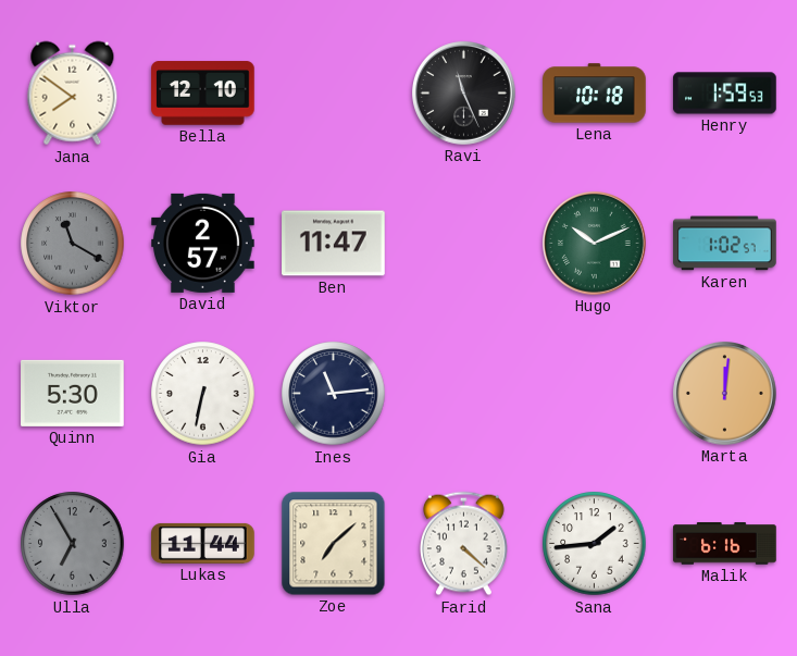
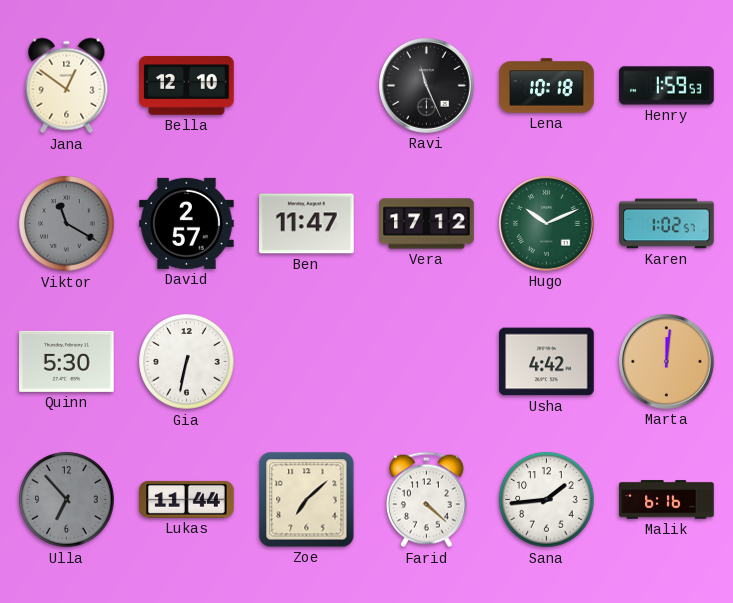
Jana: 7:51 -> 12:51 (67, 86)
Vera: none -> 17:12 (427, 224)
Ines: 11:14 -> none (334, 394)
Usha: none -> 4:42 (547, 362)
Ulla: 6:55 -> 6:53 (67, 500)
